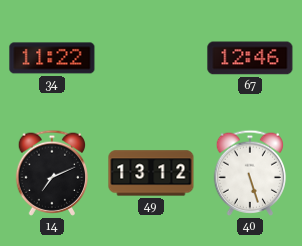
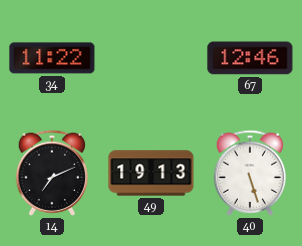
49: 13:12 -> 19:13 (151, 173)
